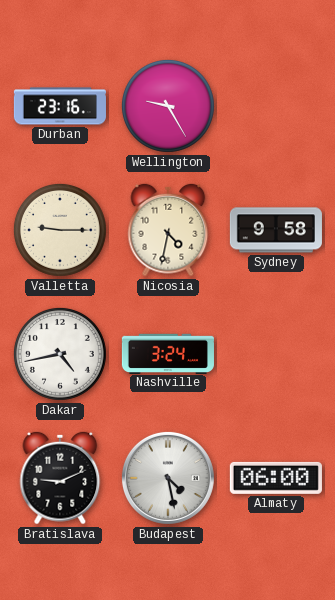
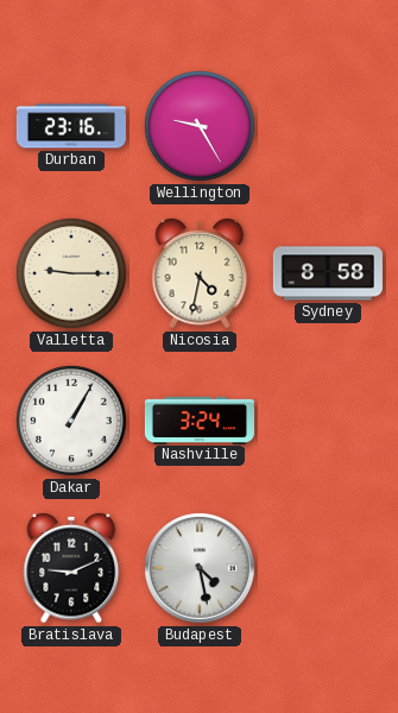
Sydney: 9:58 -> 8:58 (328, 273)
Dakar: 4:43 -> 1:05 (71, 421)
Almaty: 06:00 -> none (276, 478)
